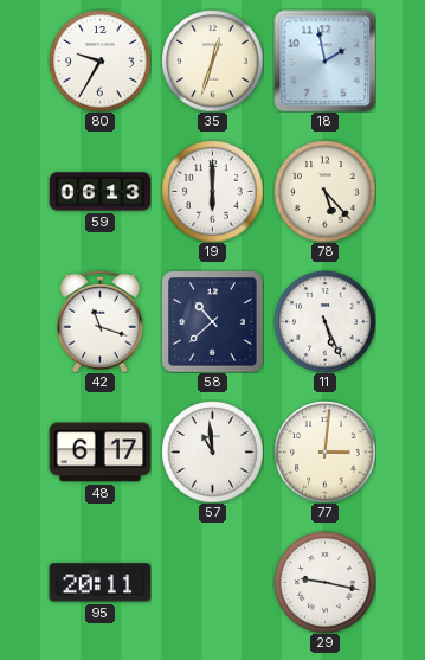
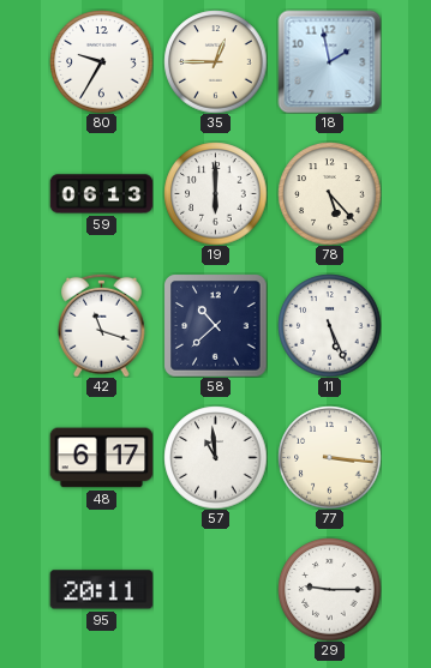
35: 12:33 -> 12:45 (215, 61)
77: 3:01 -> 3:16 (329, 457)
29: 9:17 -> 9:15 (329, 589)
